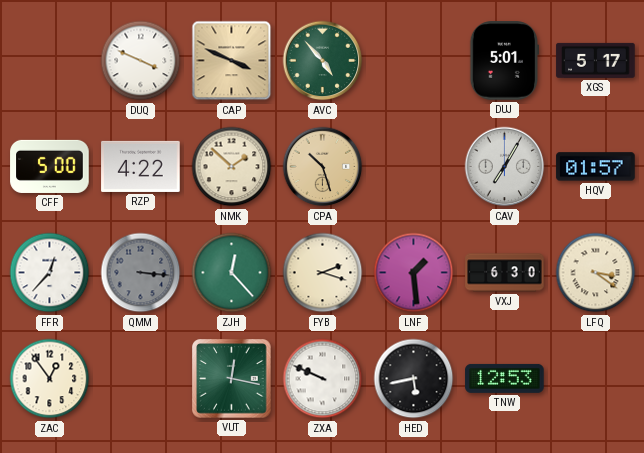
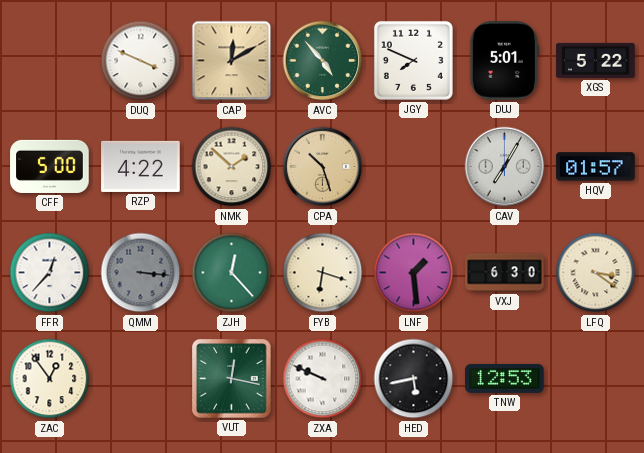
CAP: 3:49 -> 12:10 (232, 61)
JGY: none -> 7:49 (413, 60)
XGS: 5:17 -> 5:22 (596, 60)
FYB: 2:18 -> 6:18 (323, 273)
